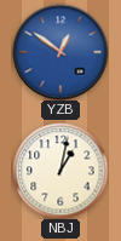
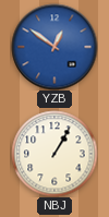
NBJ: 1:02 -> 1:05 (55, 154)
